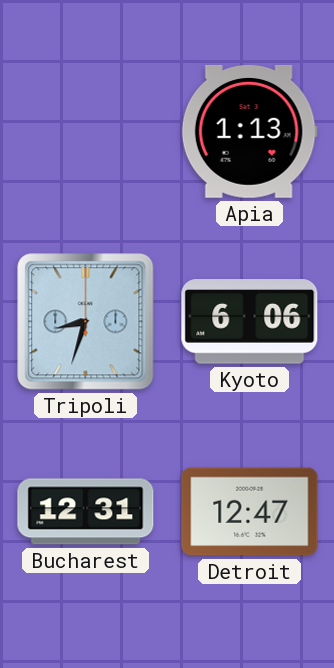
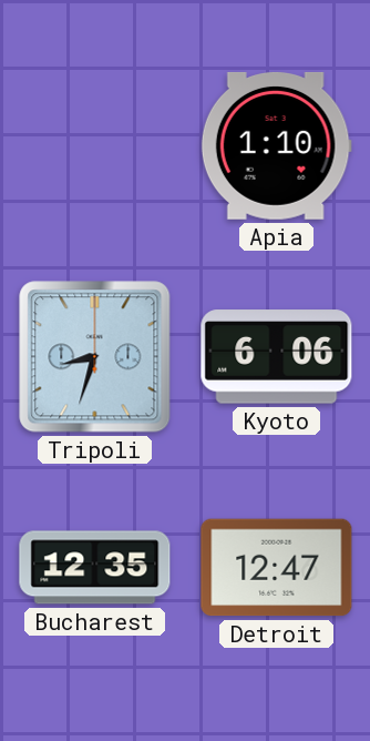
Apia: 1:13 -> 1:10 (276, 145)
Bucharest: 12:31 -> 12:35 (95, 568)
